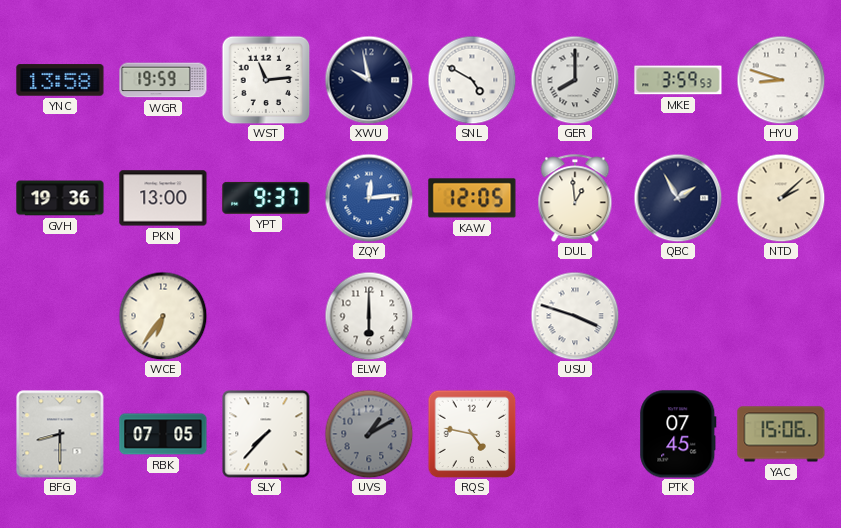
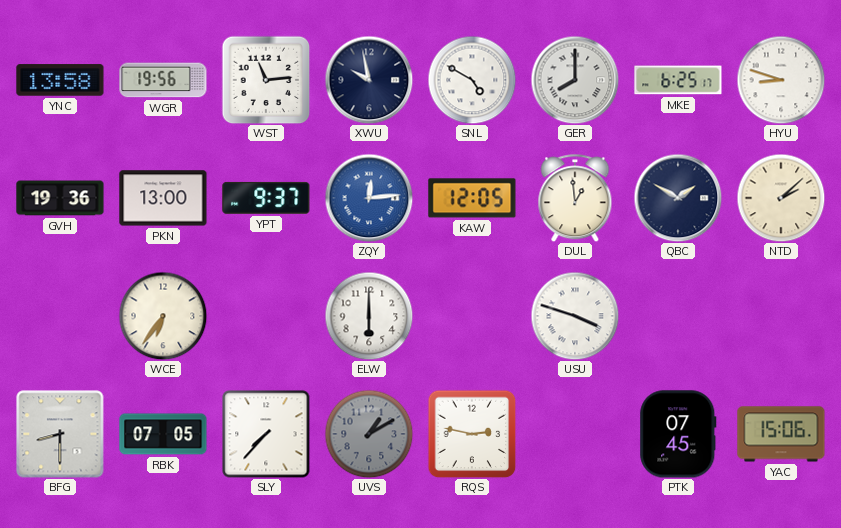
WGR: 19:59 -> 19:56 (163, 80)
MKE: 3:59 -> 6:25 (678, 80)
QBC: 1:55 -> 1:50 (678, 198)
RQS: 4:47 -> 2:47 (472, 434)
